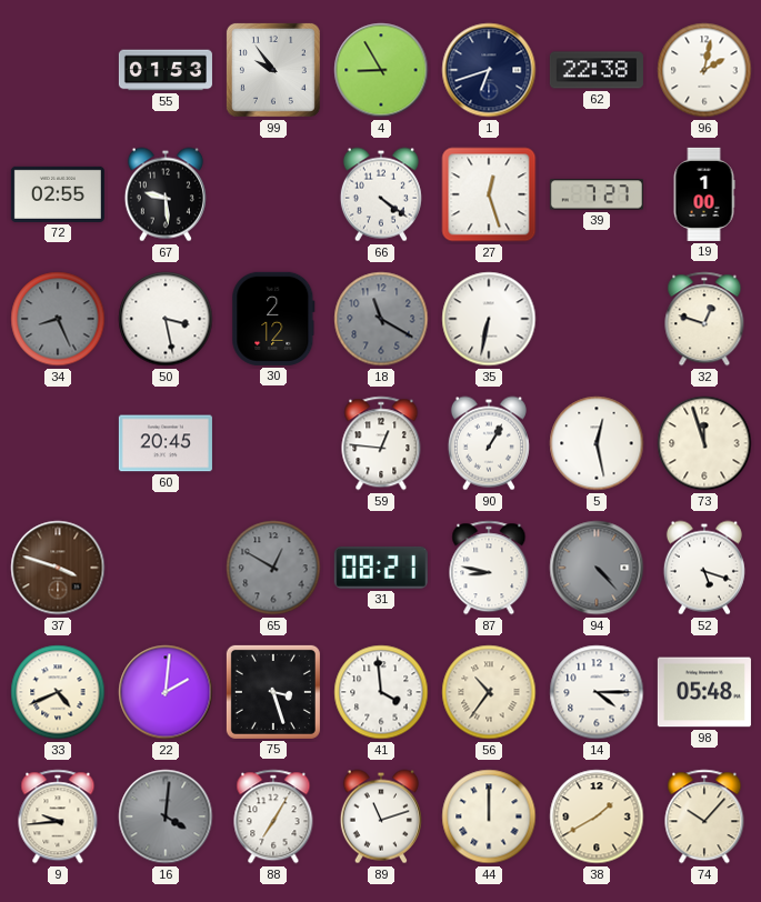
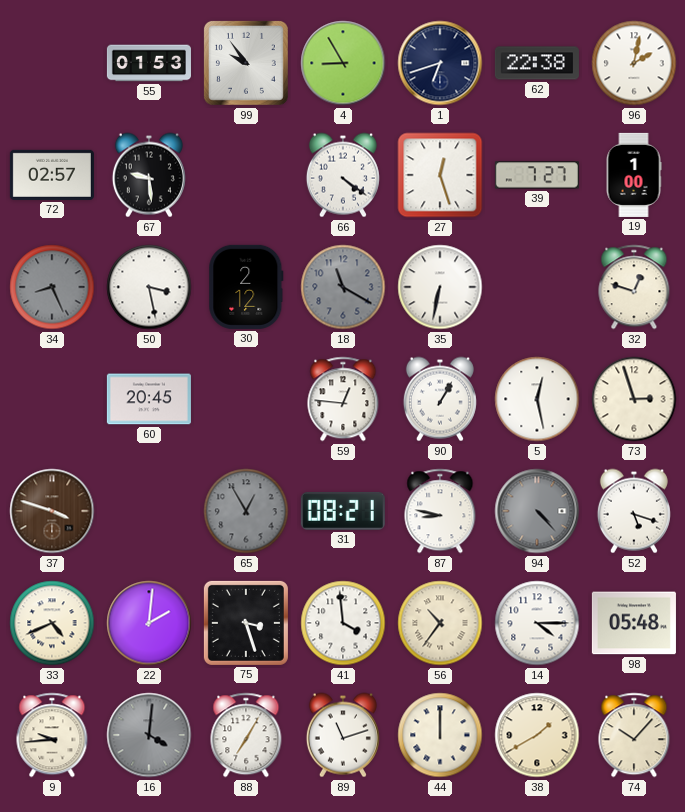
72: 02:55 -> 02:57 (52, 175)
73: 11:57 -> 2:57 (634, 399)
65: 12:50 -> 12:55 (246, 511)
